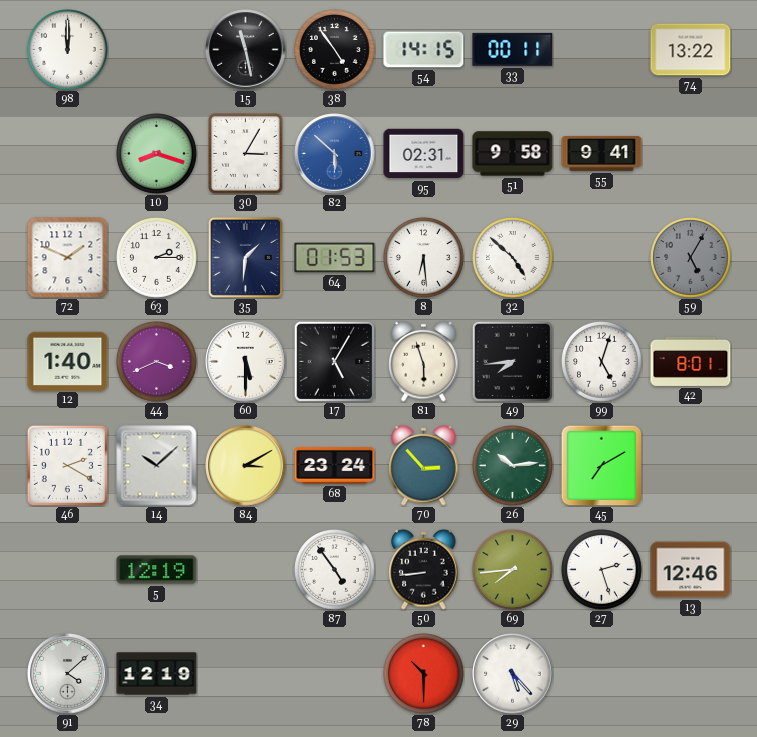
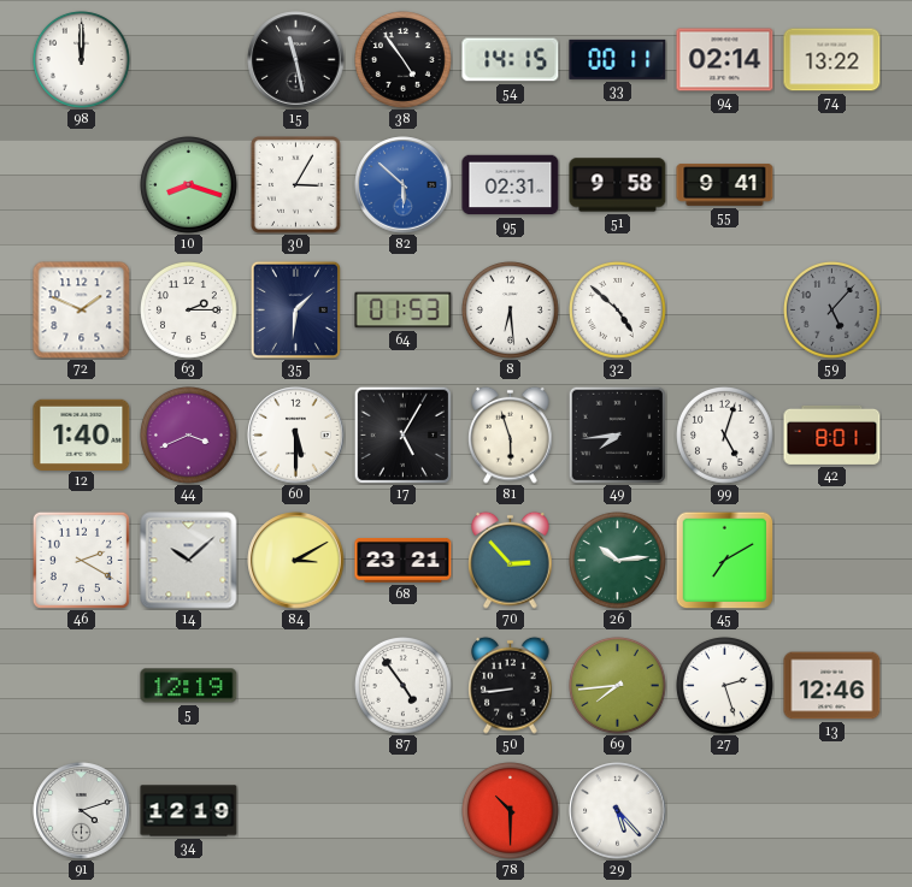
94: none -> 02:14 (725, 60)
59: 5:05 -> 5:07 (832, 311)
68: 23:24 -> 23:21 (404, 561)
91: 4:08 -> 4:12 (82, 811)
